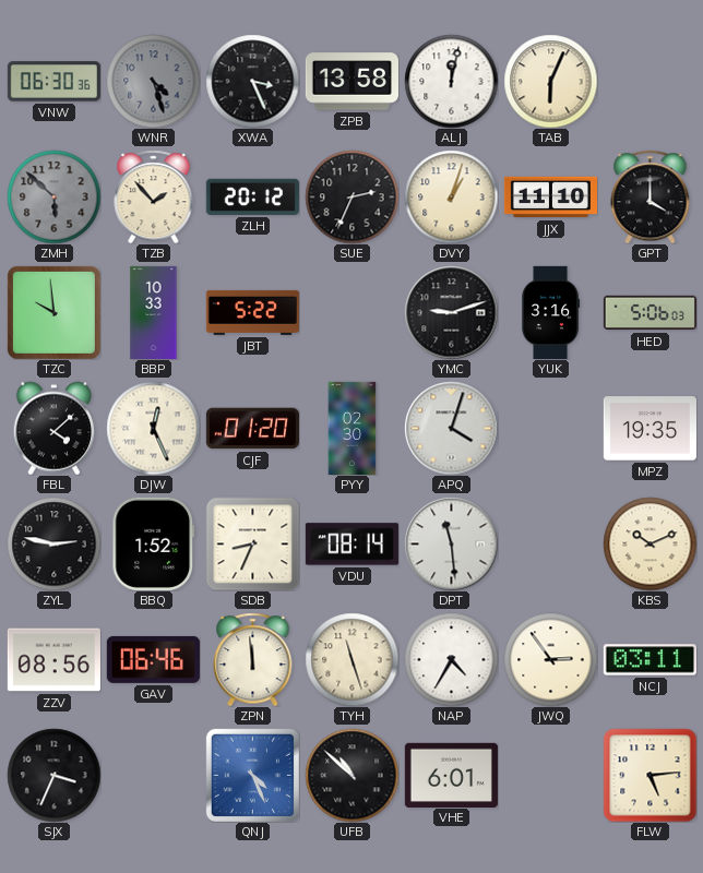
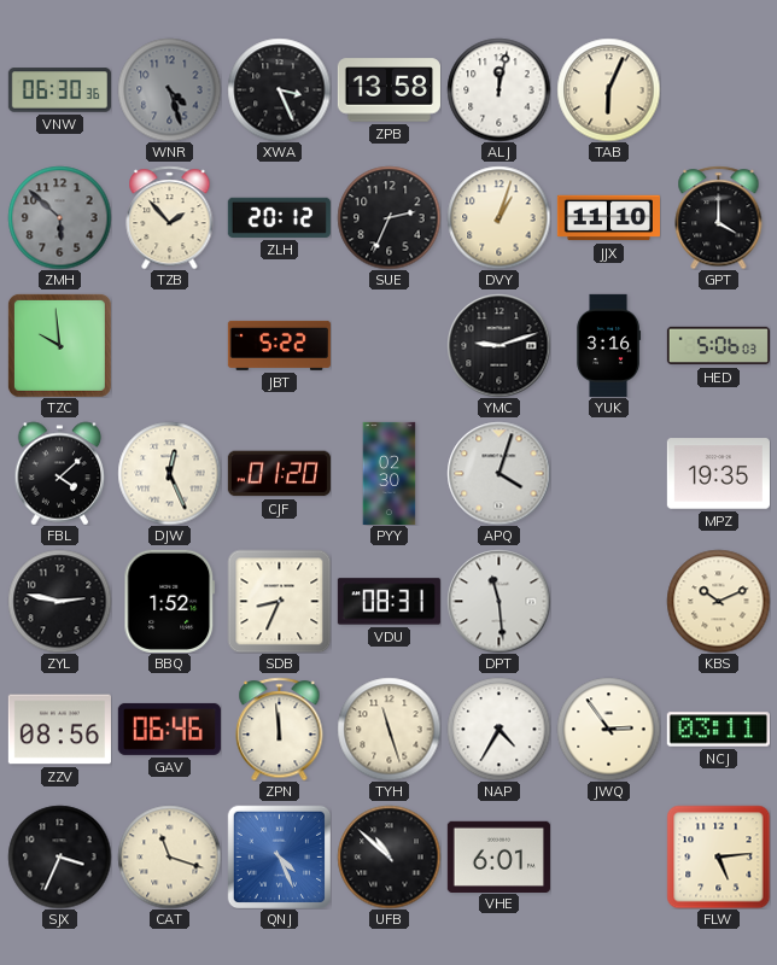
BBP: 10:33 -> none (154, 312)
VDU: 08:14 -> 08:31 (388, 602)
CAT: none -> 11:18 (169, 856)
